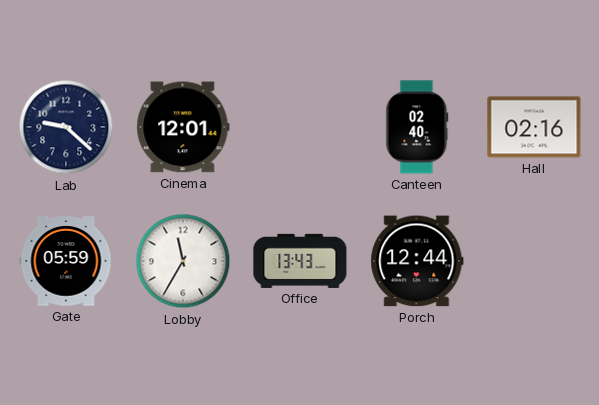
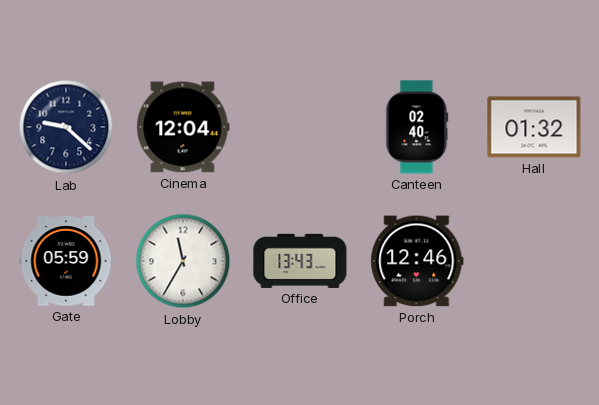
Cinema: 12:01 -> 12:04 (183, 127)
Hall: 02:16 -> 01:32 (534, 127)
Porch: 12:44 -> 12:46 (417, 261)
